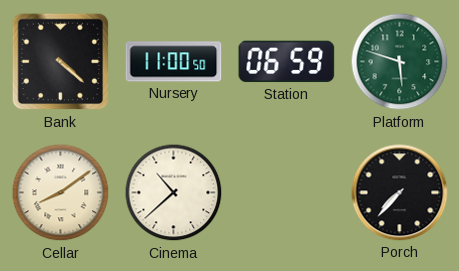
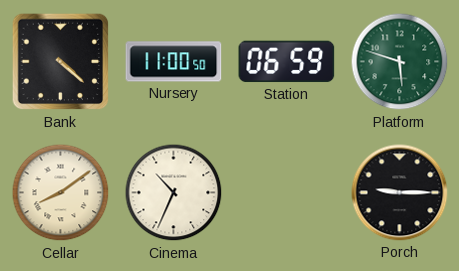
Cinema: 10:38 -> 10:34 (174, 193)
Porch: 7:37 -> 9:15 (400, 193)
